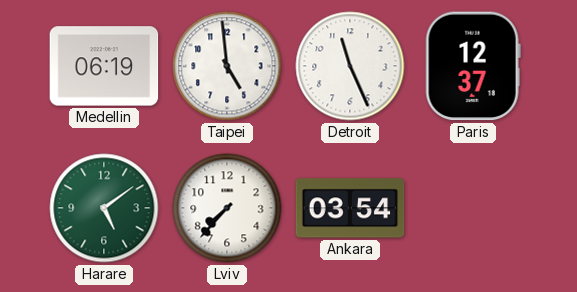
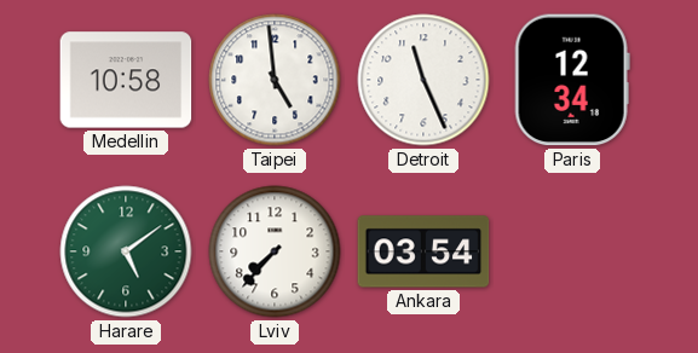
Medellin: 06:19 -> 10:58 (126, 80)
Paris: 12:37 -> 12:34 (572, 80)
